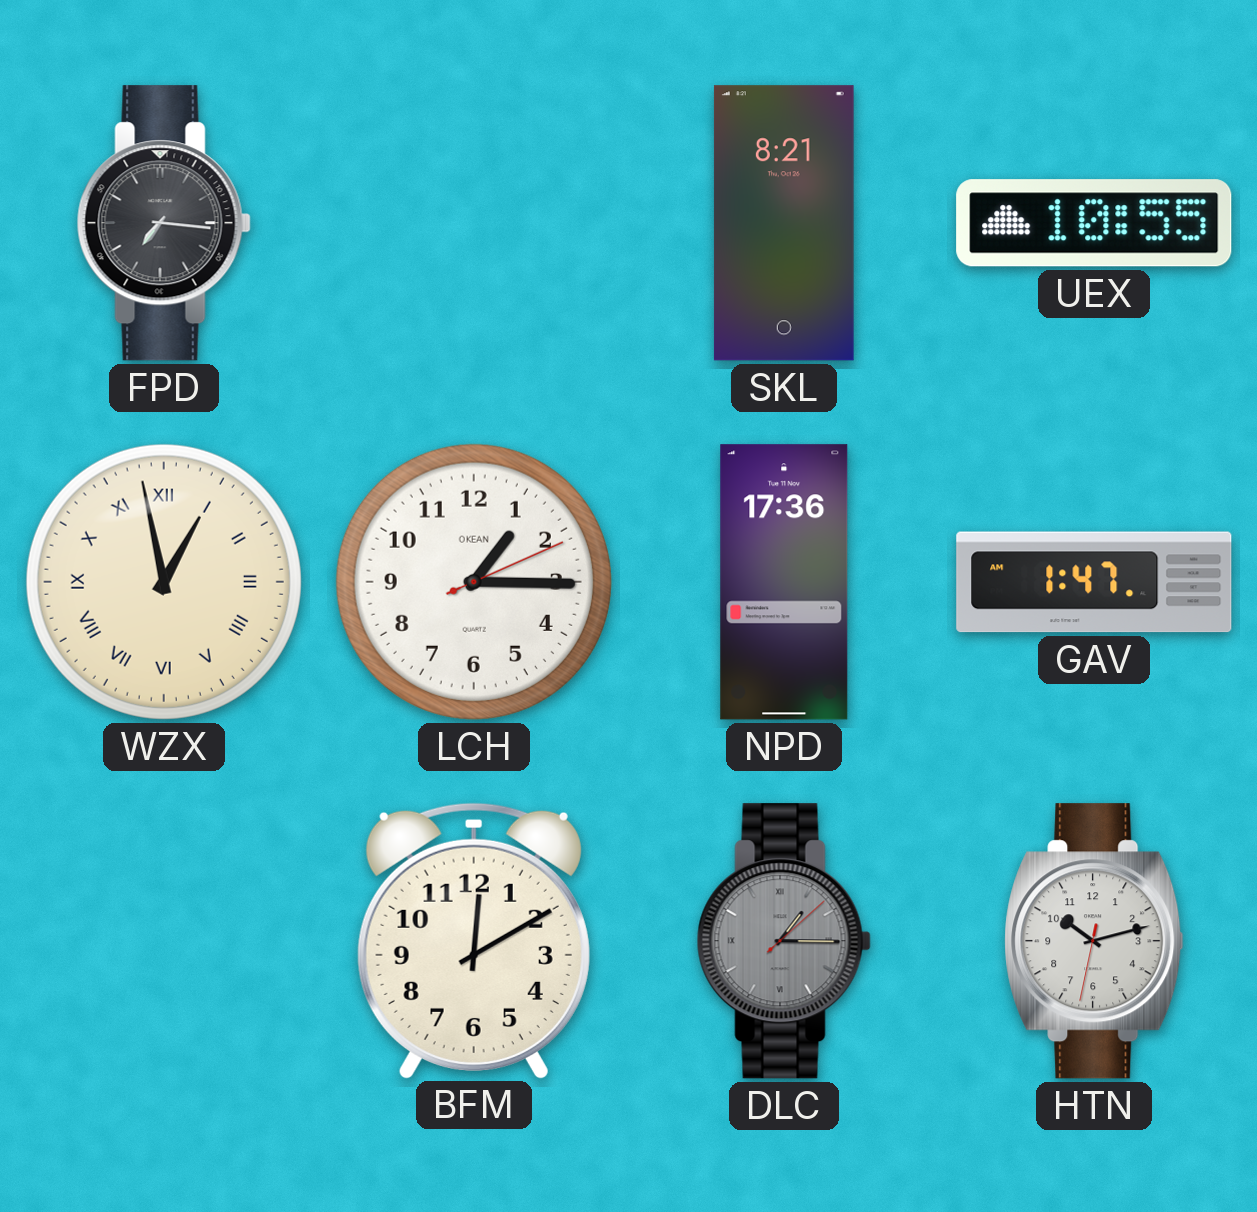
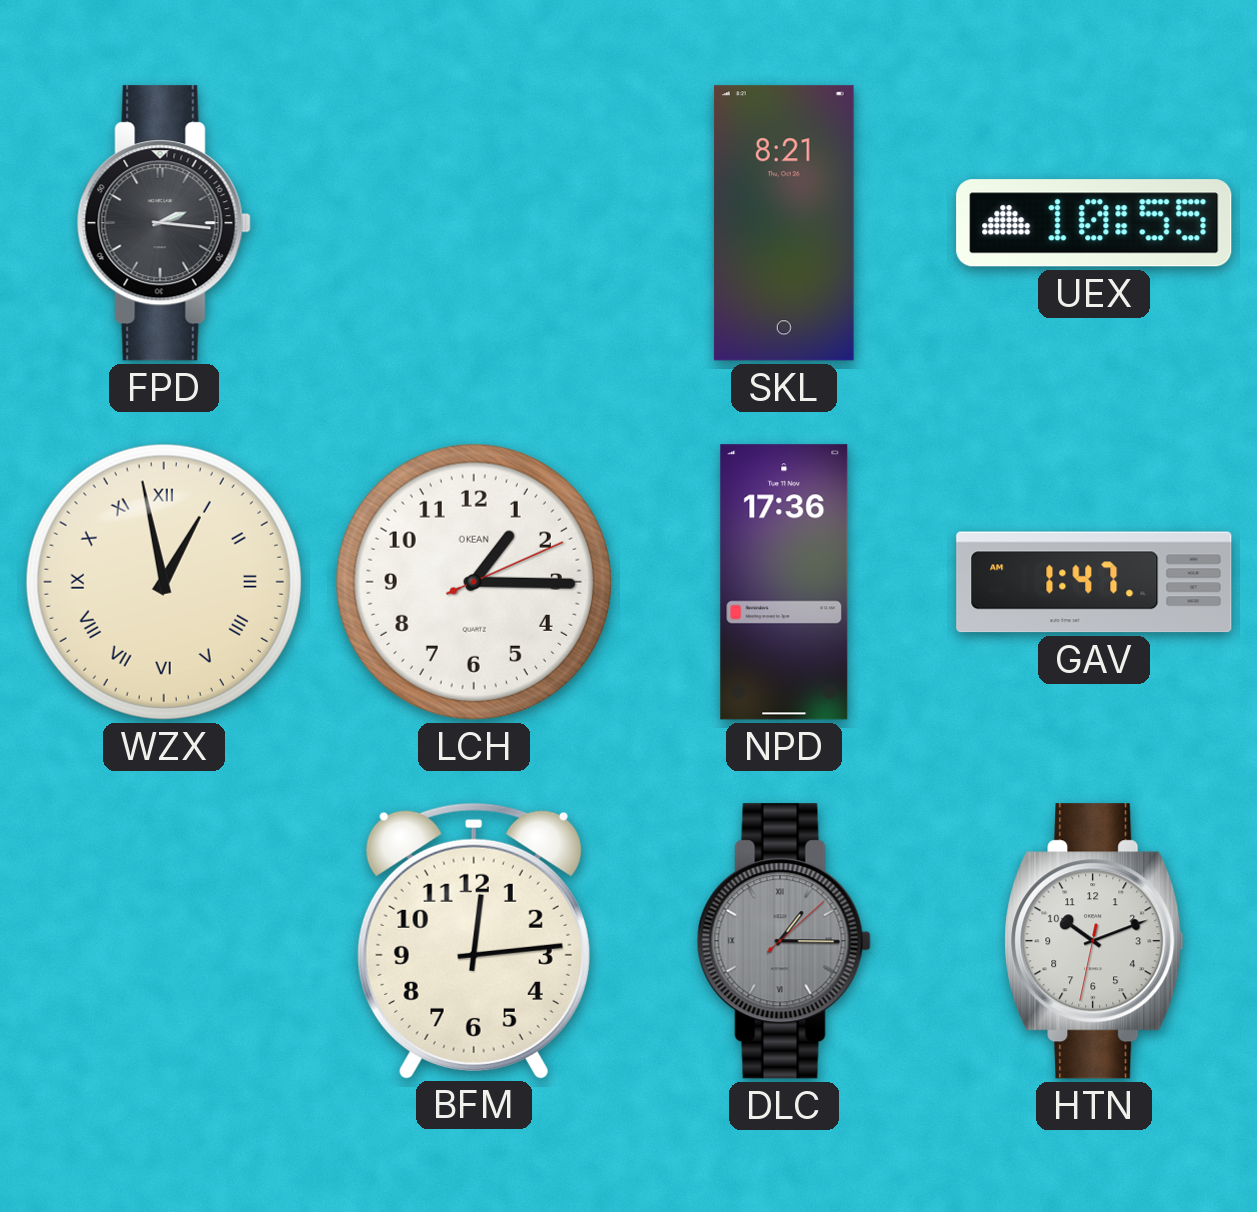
FPD: 7:16 -> 2:16 (164, 223)
BFM: 12:10 -> 12:14 (474, 940)
HTN: 10:12 -> 10:11 (1094, 941)
